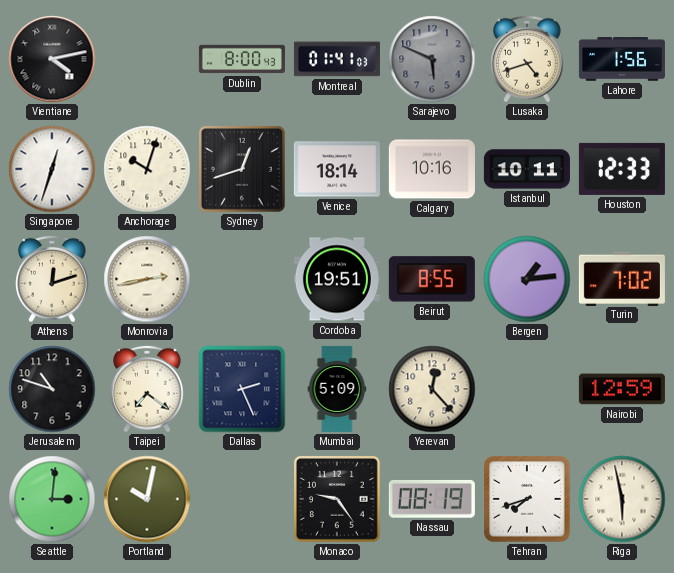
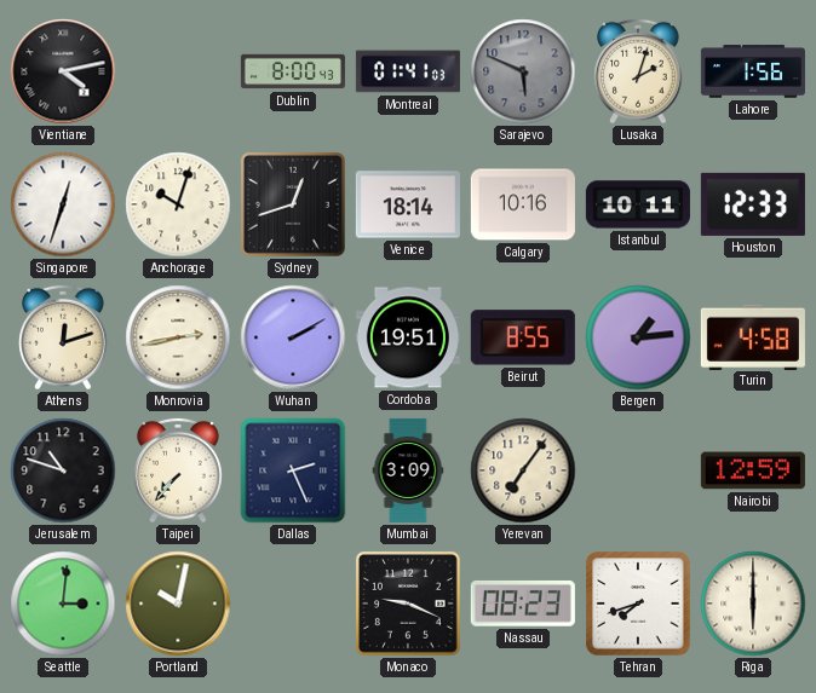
Lusaka: 4:42 -> 2:03 (638, 71)
Wuhan: none -> 2:10 (293, 337)
Turin: 7:02 -> 4:58 (753, 336)
Taipei: 7:21 -> 7:37 (178, 470)
Mumbai: 5:09 -> 3:09 (408, 470)
Yerevan: 12:23 -> 7:06 (523, 470)
Monaco: 9:24 -> 9:19 (408, 604)
Nassau: 08:19 -> 08:23 (523, 604)
Riga: 5:58 -> 6:00 (753, 604)
